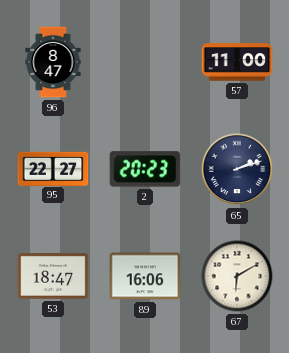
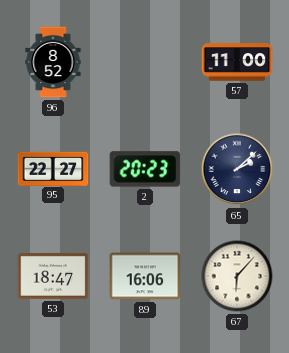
96: 8:47 -> 8:52 (53, 62)
65: 2:12 -> 2:08 (237, 169)
67: 6:10 -> 6:07 (237, 276)
